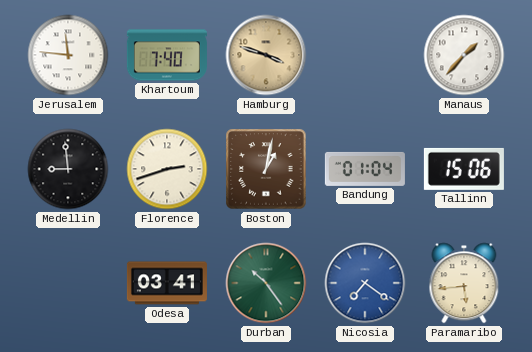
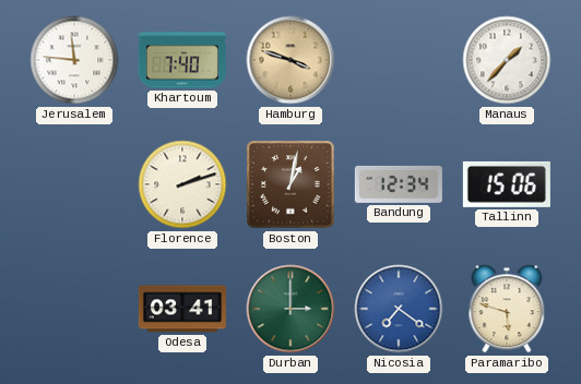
Medellin: 8:59 -> none (68, 169)
Florence: 2:42 -> 2:12 (182, 184)
Bandung: 01:04 -> 12:34 (399, 184)
Durban: 10:24 -> 3:00 (290, 309)
Paramaribo: 5:44 -> 5:48 (507, 309)
